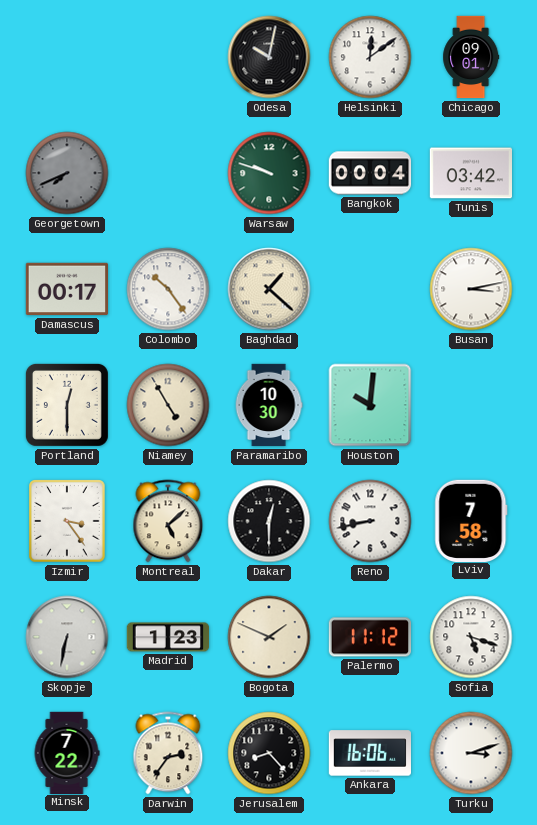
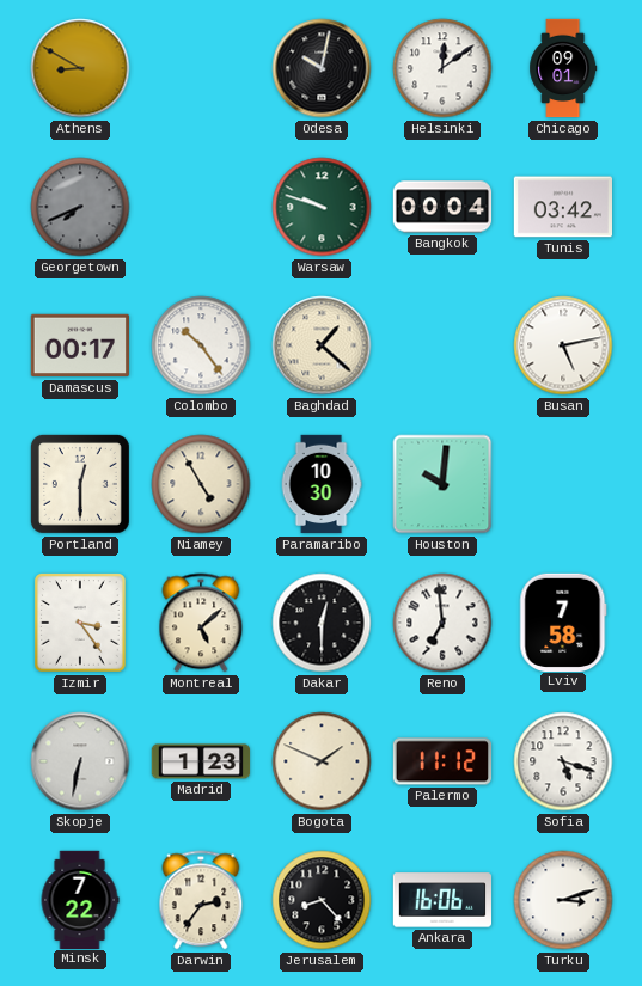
Athens: none -> 8:50 (80, 68)
Busan: 3:13 -> 5:13 (563, 345)
Reno: 8:43 -> 6:59 (442, 623)
